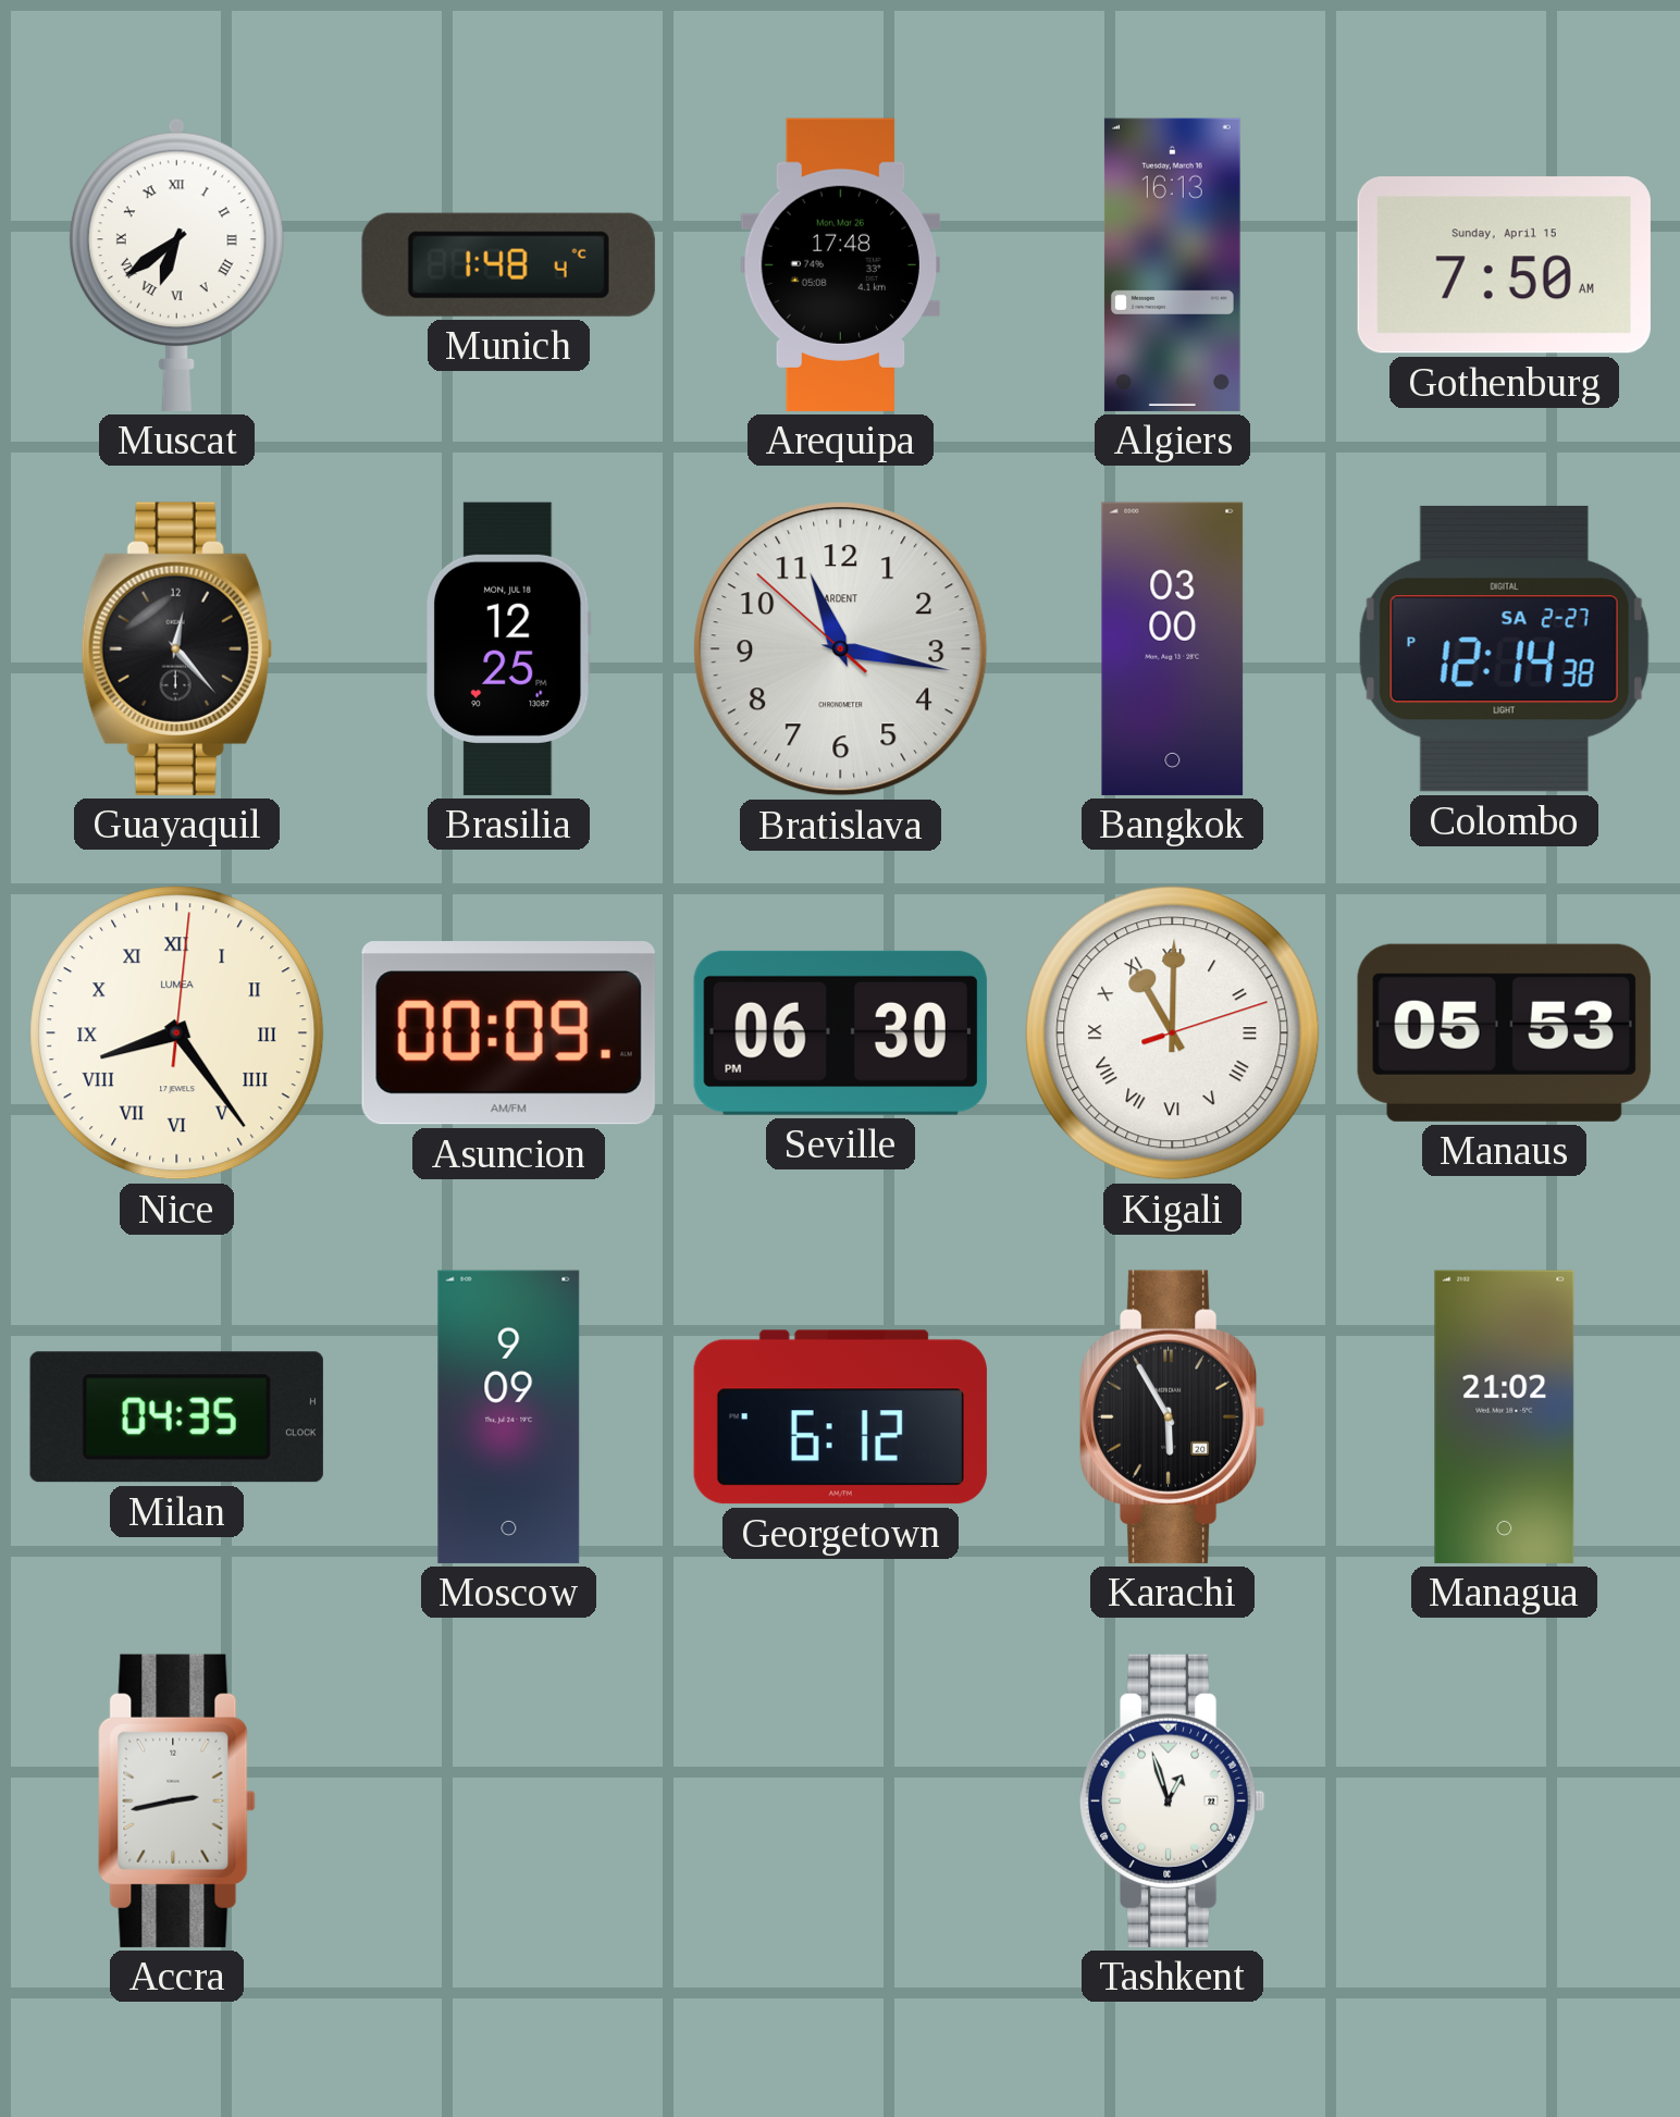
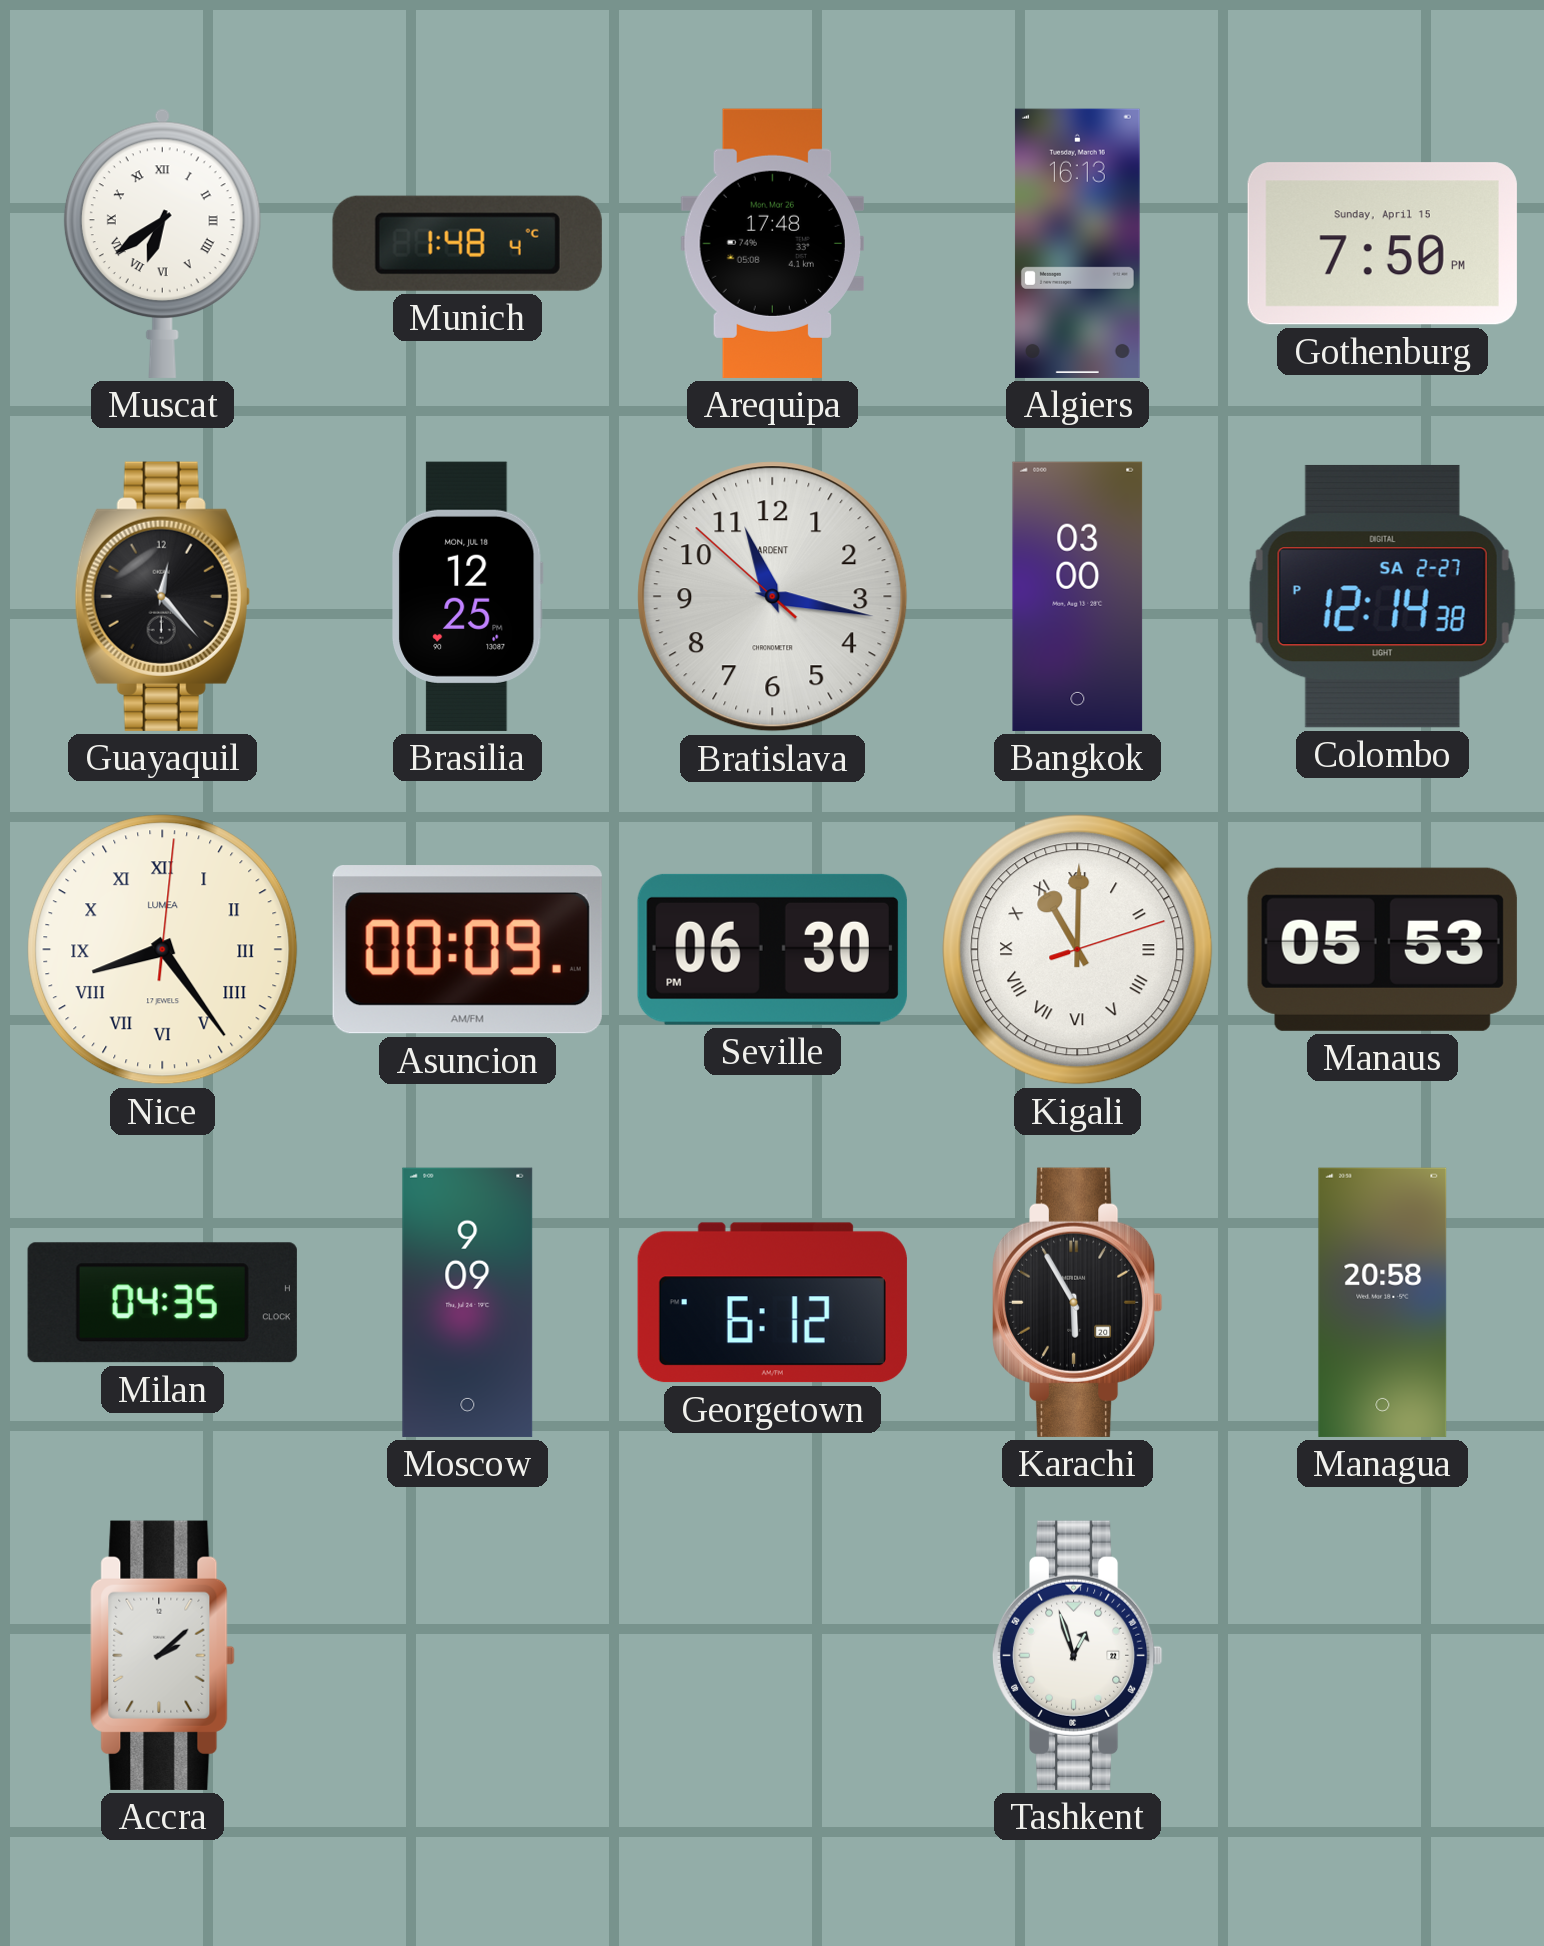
Gothenburg: 7:50 AM -> 7:50 PM (1382, 244)
Managua: 21:02 -> 20:58 (1383, 1302)
Accra: 2:43 -> 2:08 (163, 1655)
